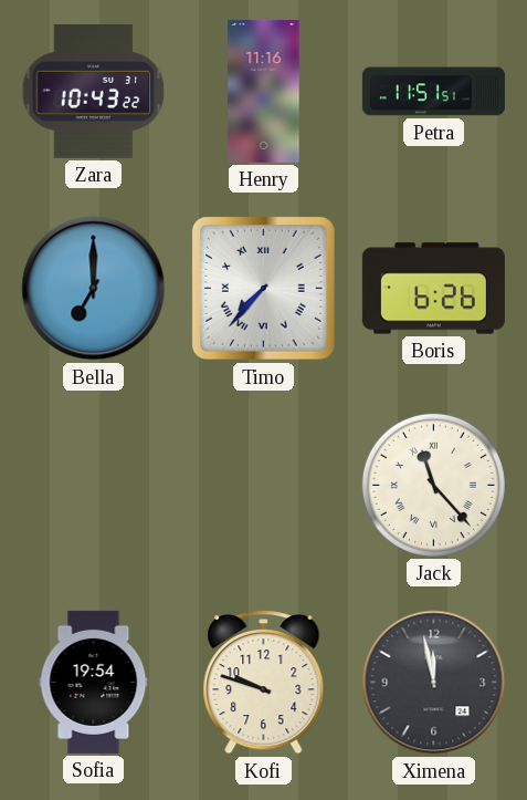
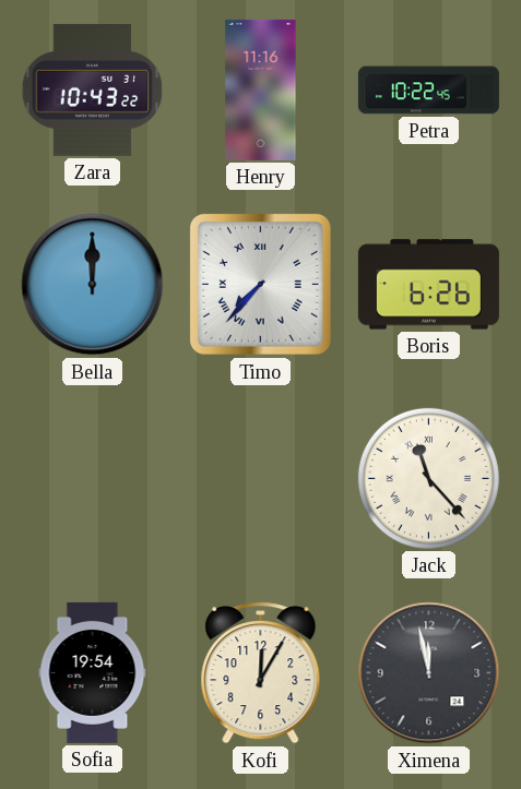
Petra: 11:51 -> 10:22 (428, 91)
Bella: 7:00 -> 12:00 (93, 285)
Kofi: 9:48 -> 12:05 (261, 673)
